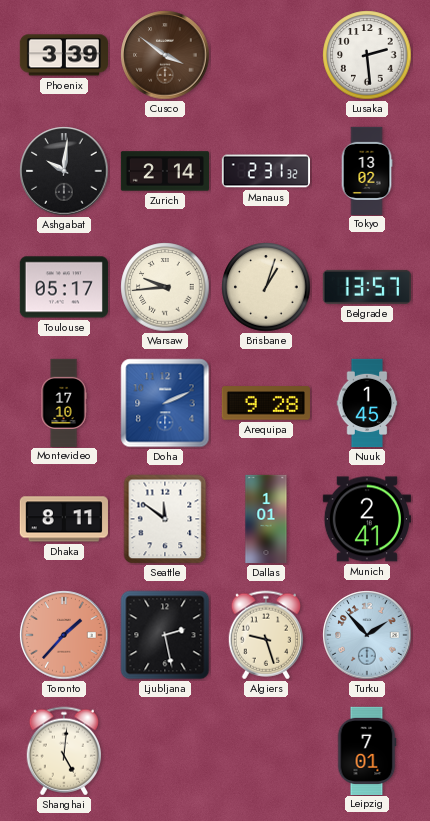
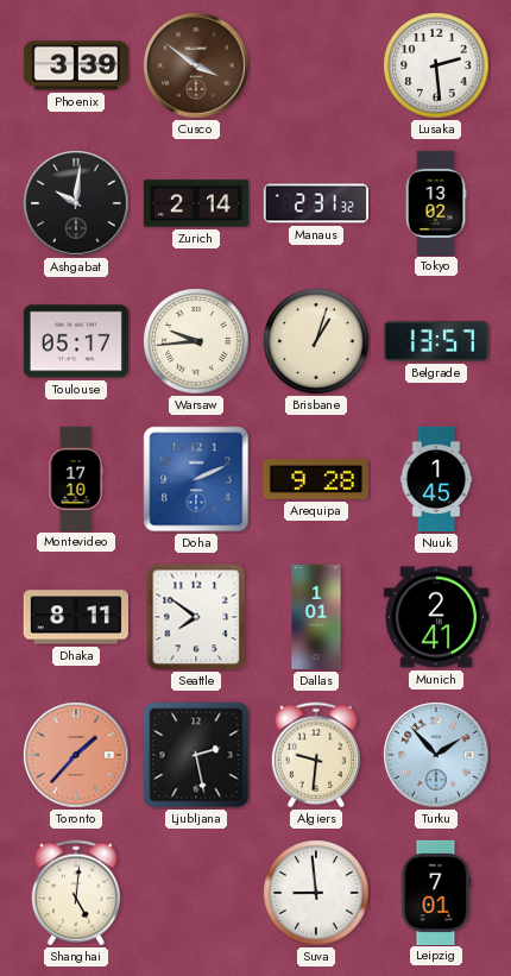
Seattle: 11:51 -> 7:51 (196, 617)
Algiers: 9:27 -> 9:31 (315, 755)
Suva: none -> 8:59 (316, 893)
